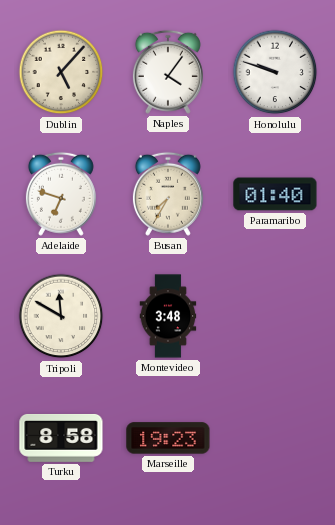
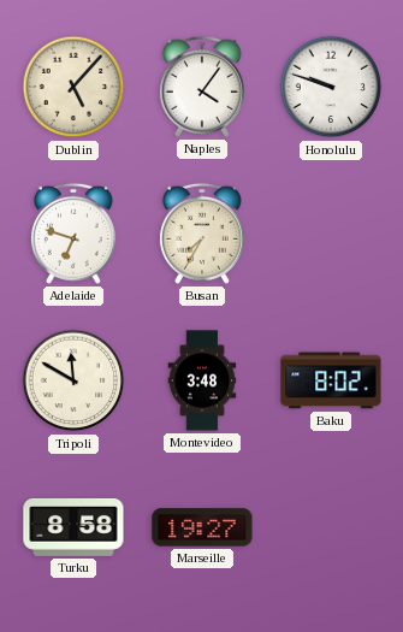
Paramaribo: 01:40 -> none (275, 194)
Baku: none -> 8:02 (331, 380)
Marseille: 19:23 -> 19:27 (202, 527)
